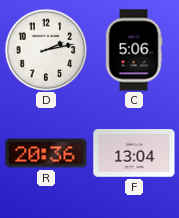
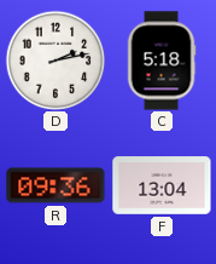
C: 5:06 -> 5:18 (162, 61)
R: 20:36 -> 09:36 (56, 185)
